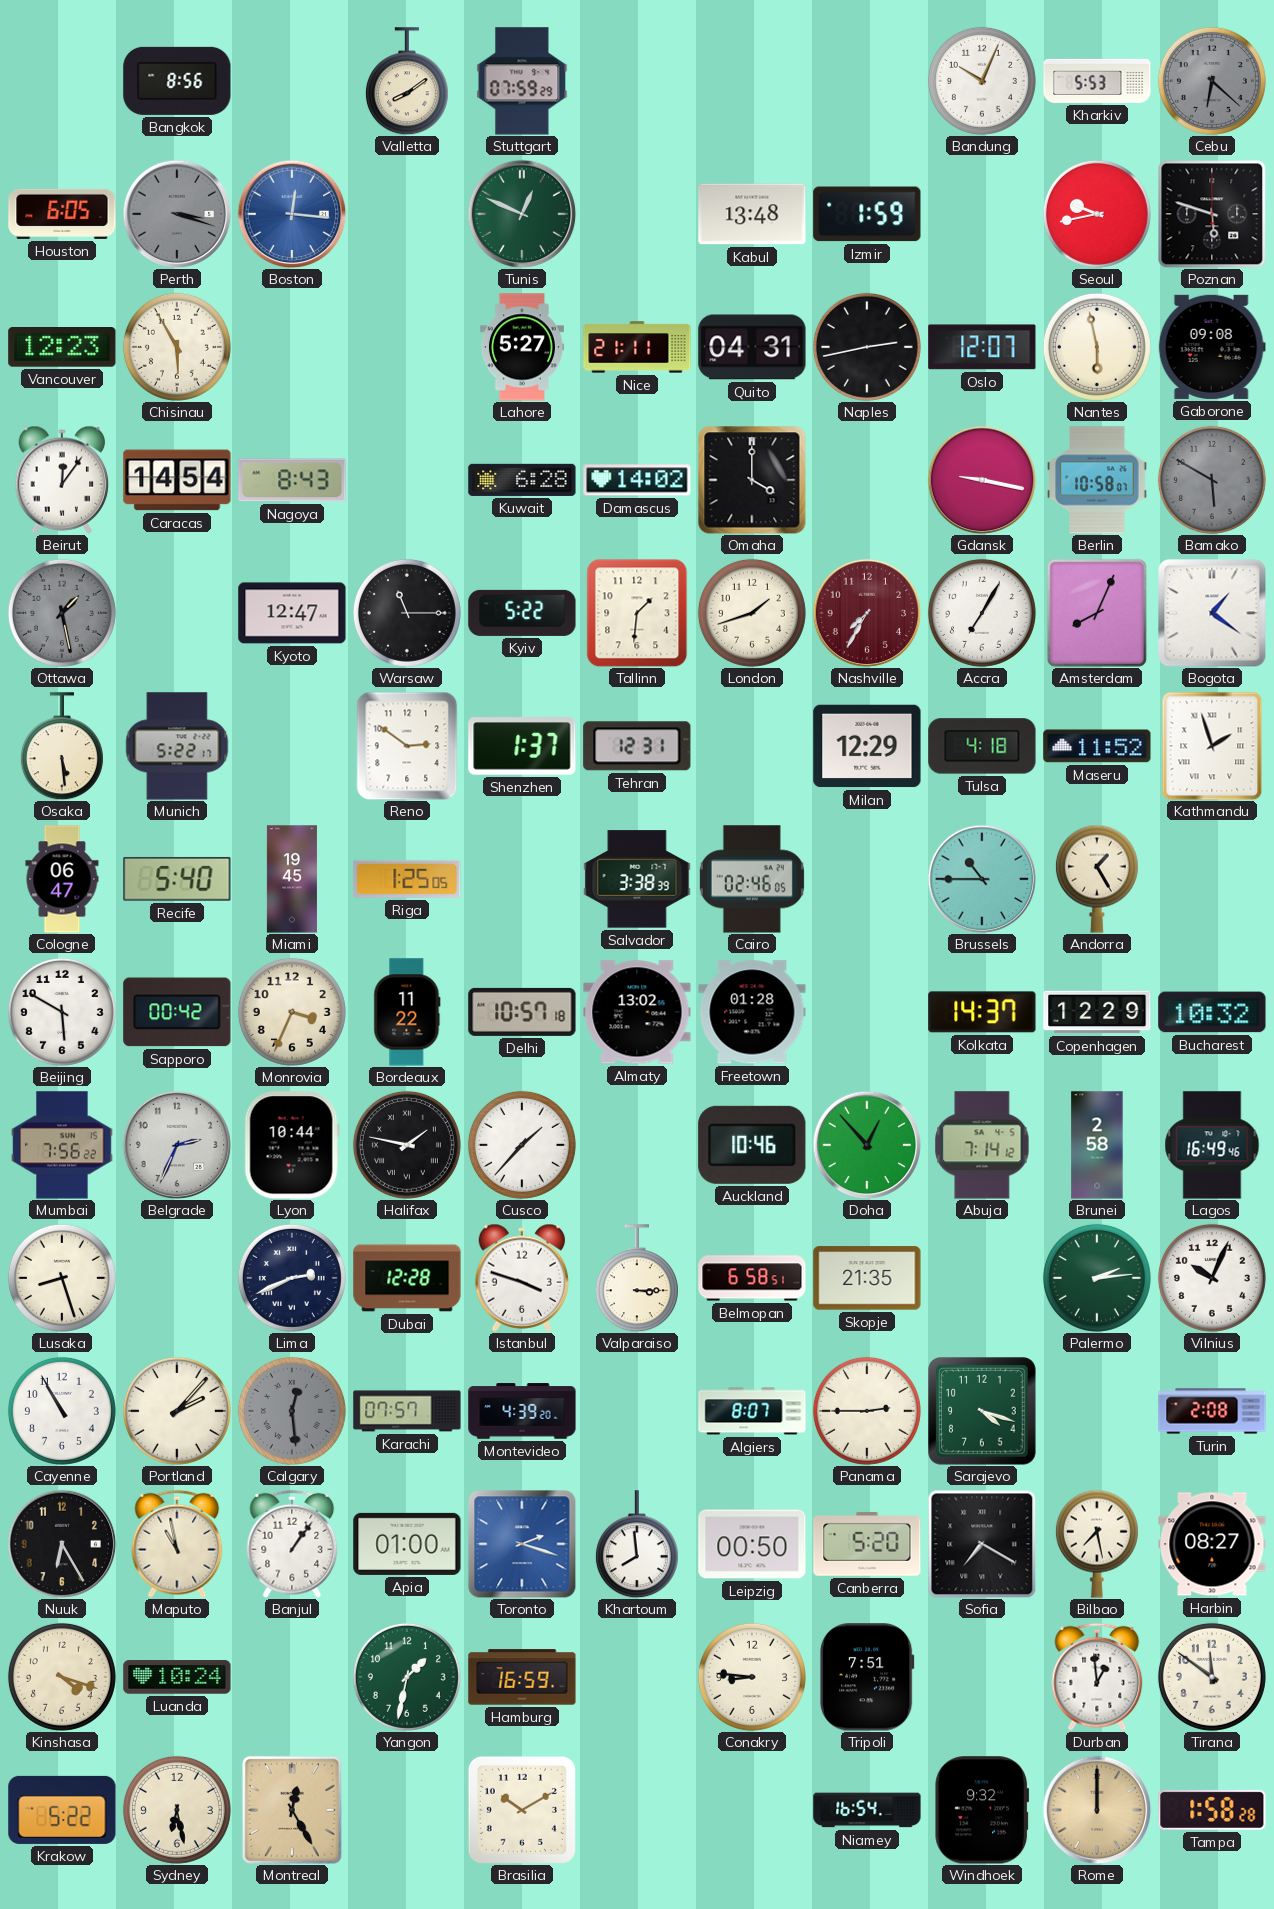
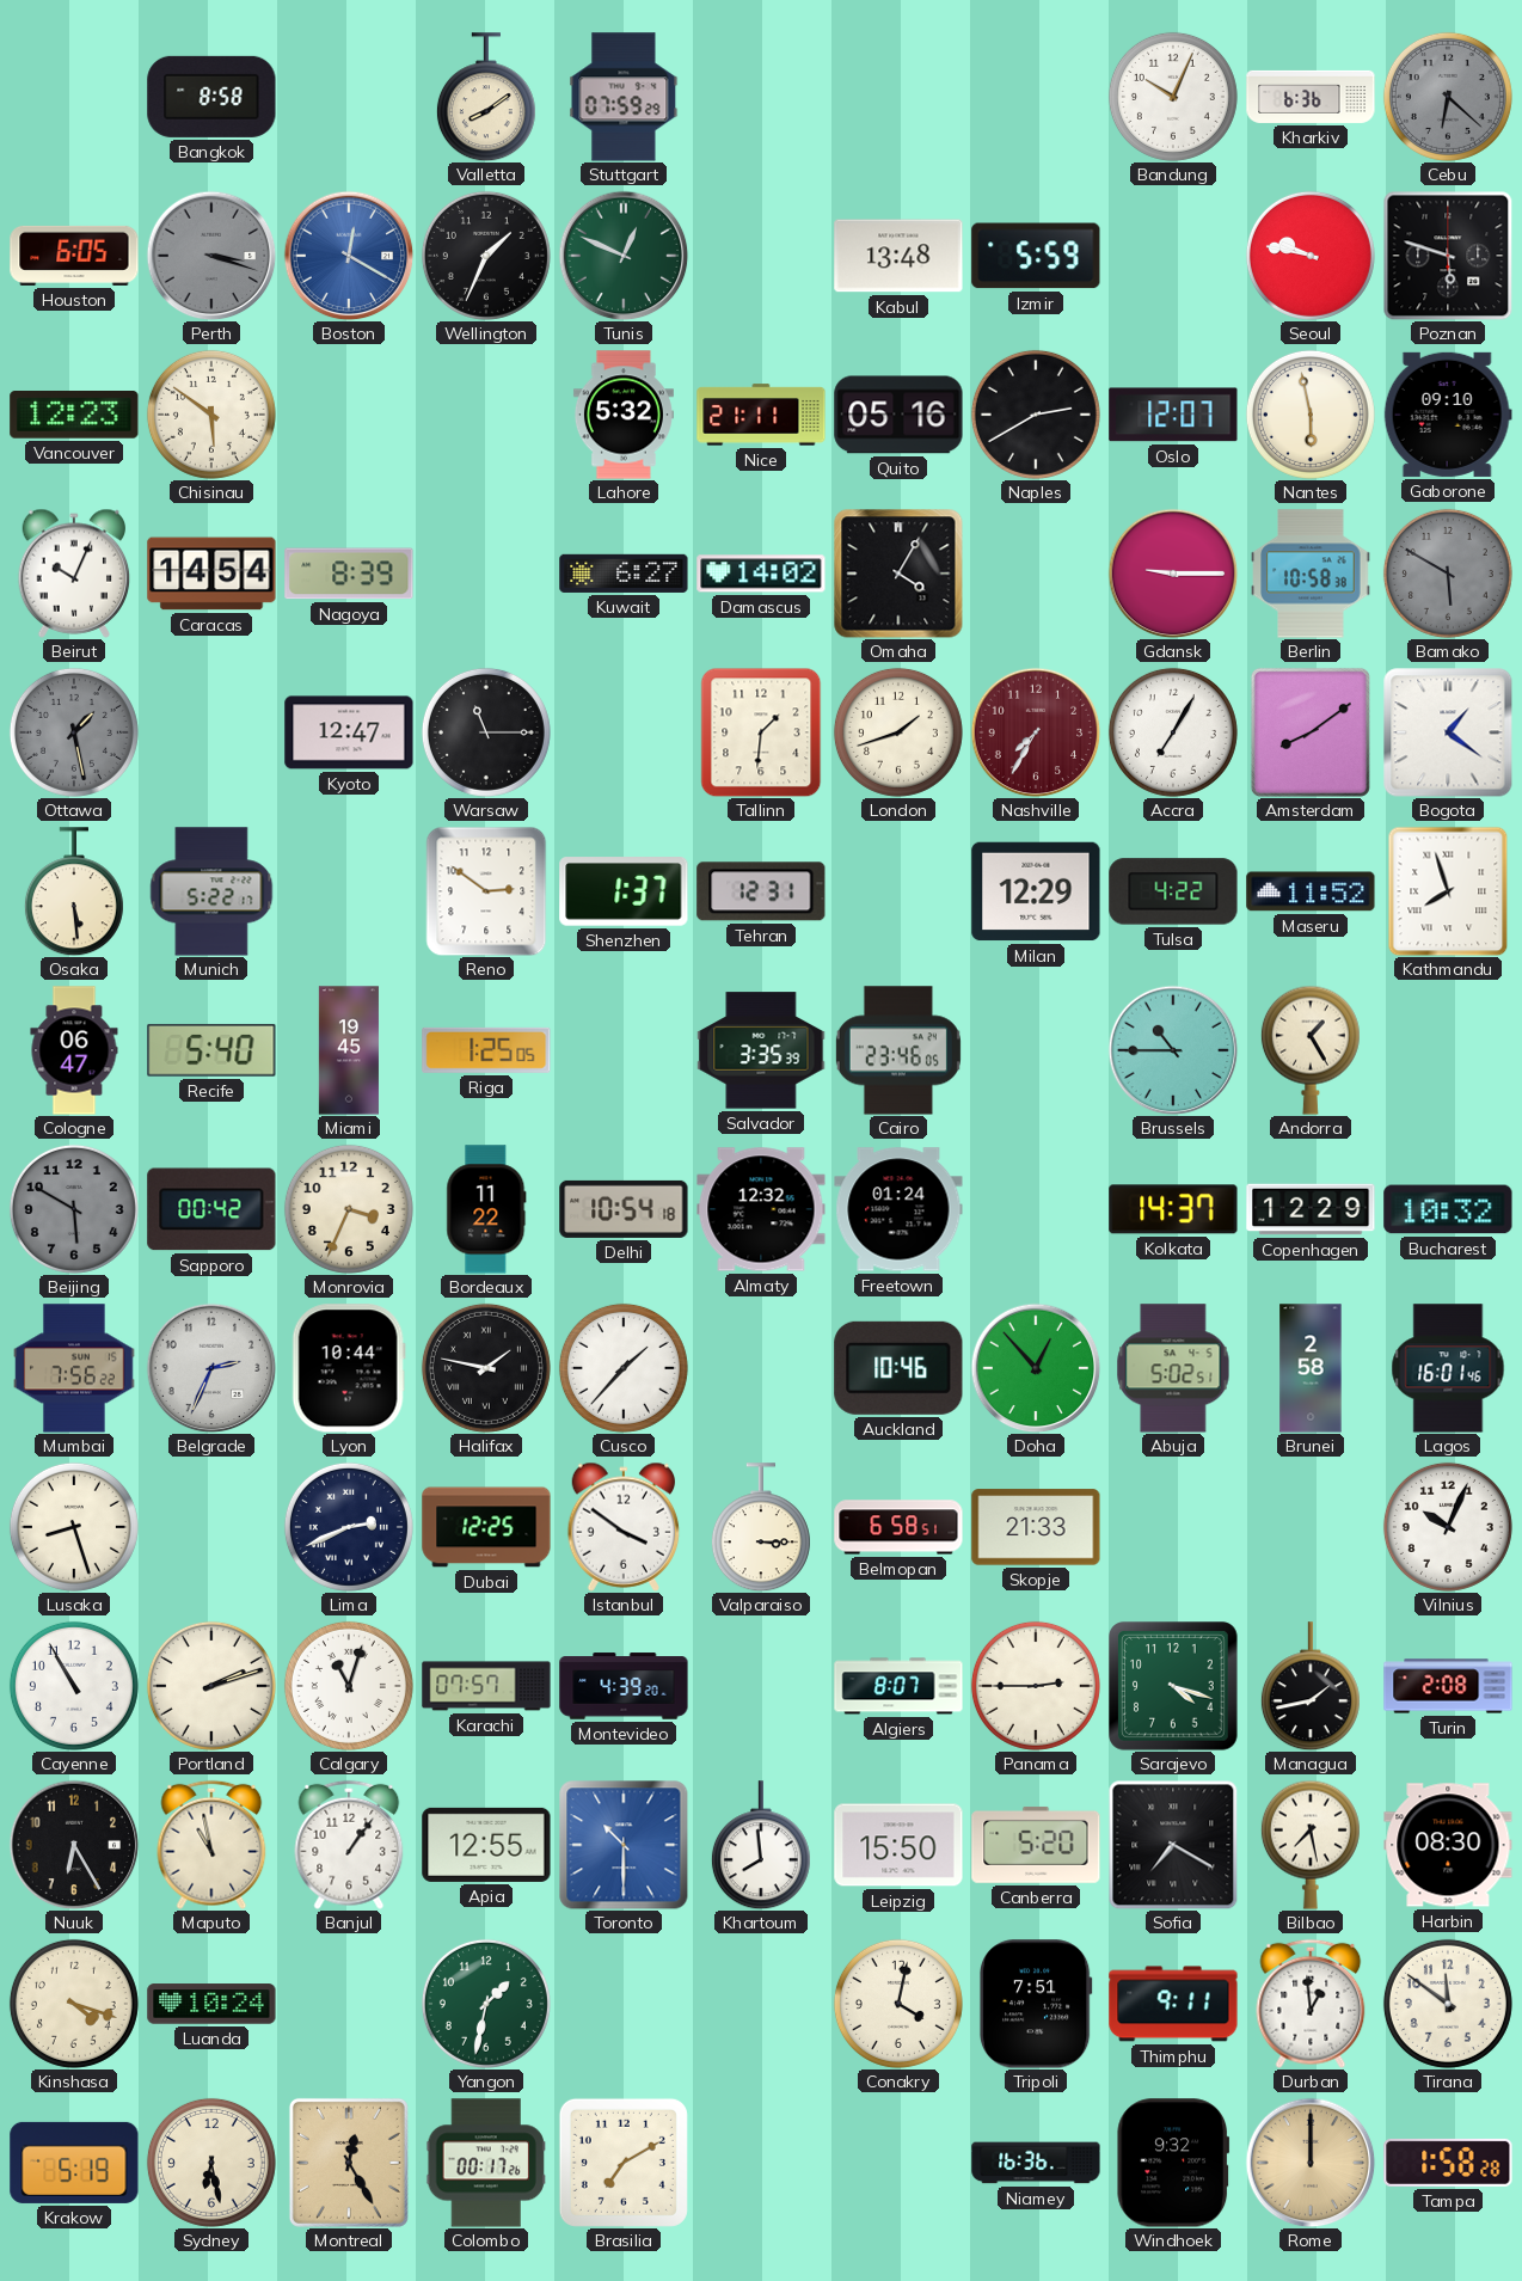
Bangkok: 8:56 -> 8:58 (211, 97)
Kharkiv: 5:53 -> 6:36 (1311, 97)
Boston: 12:16 -> 12:20 (349, 256)
Wellington: none -> 1:34 (486, 256)
Izmir: 1:59 -> 5:59 (1036, 256)
Seoul: 9:43 -> 9:47 (1311, 256)
Chisinau: 5:55 -> 5:51 (211, 415)
Lahore: 5:27 -> 5:32 (624, 415)
Quito: 04:31 -> 05:16 (898, 415)
Naples: 2:43 -> 2:40 (1036, 415)
Gaborone: 09:08 -> 09:10 (1448, 415)
Beirut: 12:06 -> 10:04 (74, 574)
Nagoya: 8:43 -> 8:39 (349, 574)
Kuwait: 6:28 -> 6:27 (624, 574)
Omaha: 4:00 -> 4:05 (898, 574)
Gdansk: 9:17 -> 9:15 (1173, 574)
Berlin: 10:58:07 -> 10:58:38 (1311, 574)
Kyiv: 5:22 -> none (522, 613)
Amsterdam: 8:04 -> 8:09 (1311, 732)
Tulsa: 4:18 -> 4:22 (1173, 891)
Kathmandu: 1:57 -> 7:57 (1448, 891)
Salvador: 3:38 -> 3:35 (761, 1050)
Cairo: 02:46 -> 23:46 (898, 1050)
Beijing dial: white -> grey (74, 1209)
Delhi: 10:57 -> 10:54 (624, 1209)
Almaty: 13:02 -> 12:32 (761, 1209)
Freetown: 01:28 -> 01:24 (898, 1209)
Abuja: 7:14 -> 5:02 (1173, 1368)
Lagos: 16:49 -> 16:01 (1448, 1368)
Dubai: 12:28 -> 12:25 (486, 1527)
Istanbul: 3:48 -> 3:51 (624, 1527)
Skopje: 21:35 -> 21:33 (1036, 1527)
Palermo: 2:14 -> none (1097, 1278)
Portland: 2:07 -> 2:12 (211, 1686)
Calgary: 12:29 -> 11:03 (349, 1686)
Calgary dial: grey -> white (349, 1686)
Managua: none -> 1:43 (1311, 1686)
Apia: 01:00 -> 12:55 (486, 1845)
Toronto: 2:18 -> 10:30 (624, 1845)
Leipzig: 00:50 -> 15:50 (898, 1845)
Harbin: 08:27 -> 08:30 (1448, 1845)
Hamburg: 16:59 -> none (522, 1677)
Conakry: 8:46 -> 4:02 (898, 2004)
Thimphu: none -> 9:11 (1173, 2004)
Krakow: 5:22 -> 5:19 (74, 2163)
Colombo: none -> 00:17 (486, 2163)
Brasilia: 10:10 -> 7:10 (624, 2163)
Niamey: 16:54 -> 16:36 (1036, 2163)
